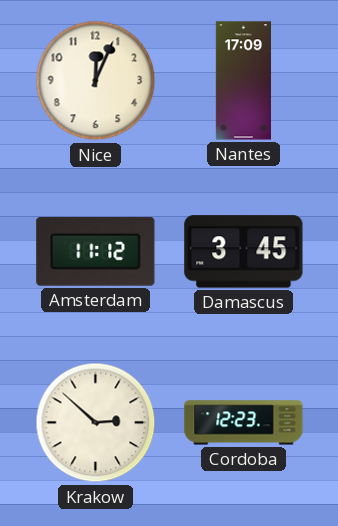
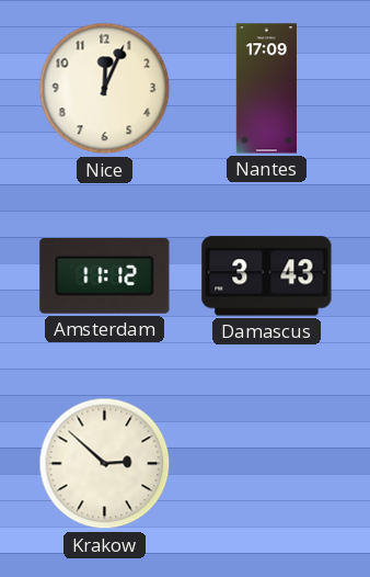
Damascus: 3:45 -> 3:43 (267, 276)
Cordoba: 12:23 -> none (244, 423)
